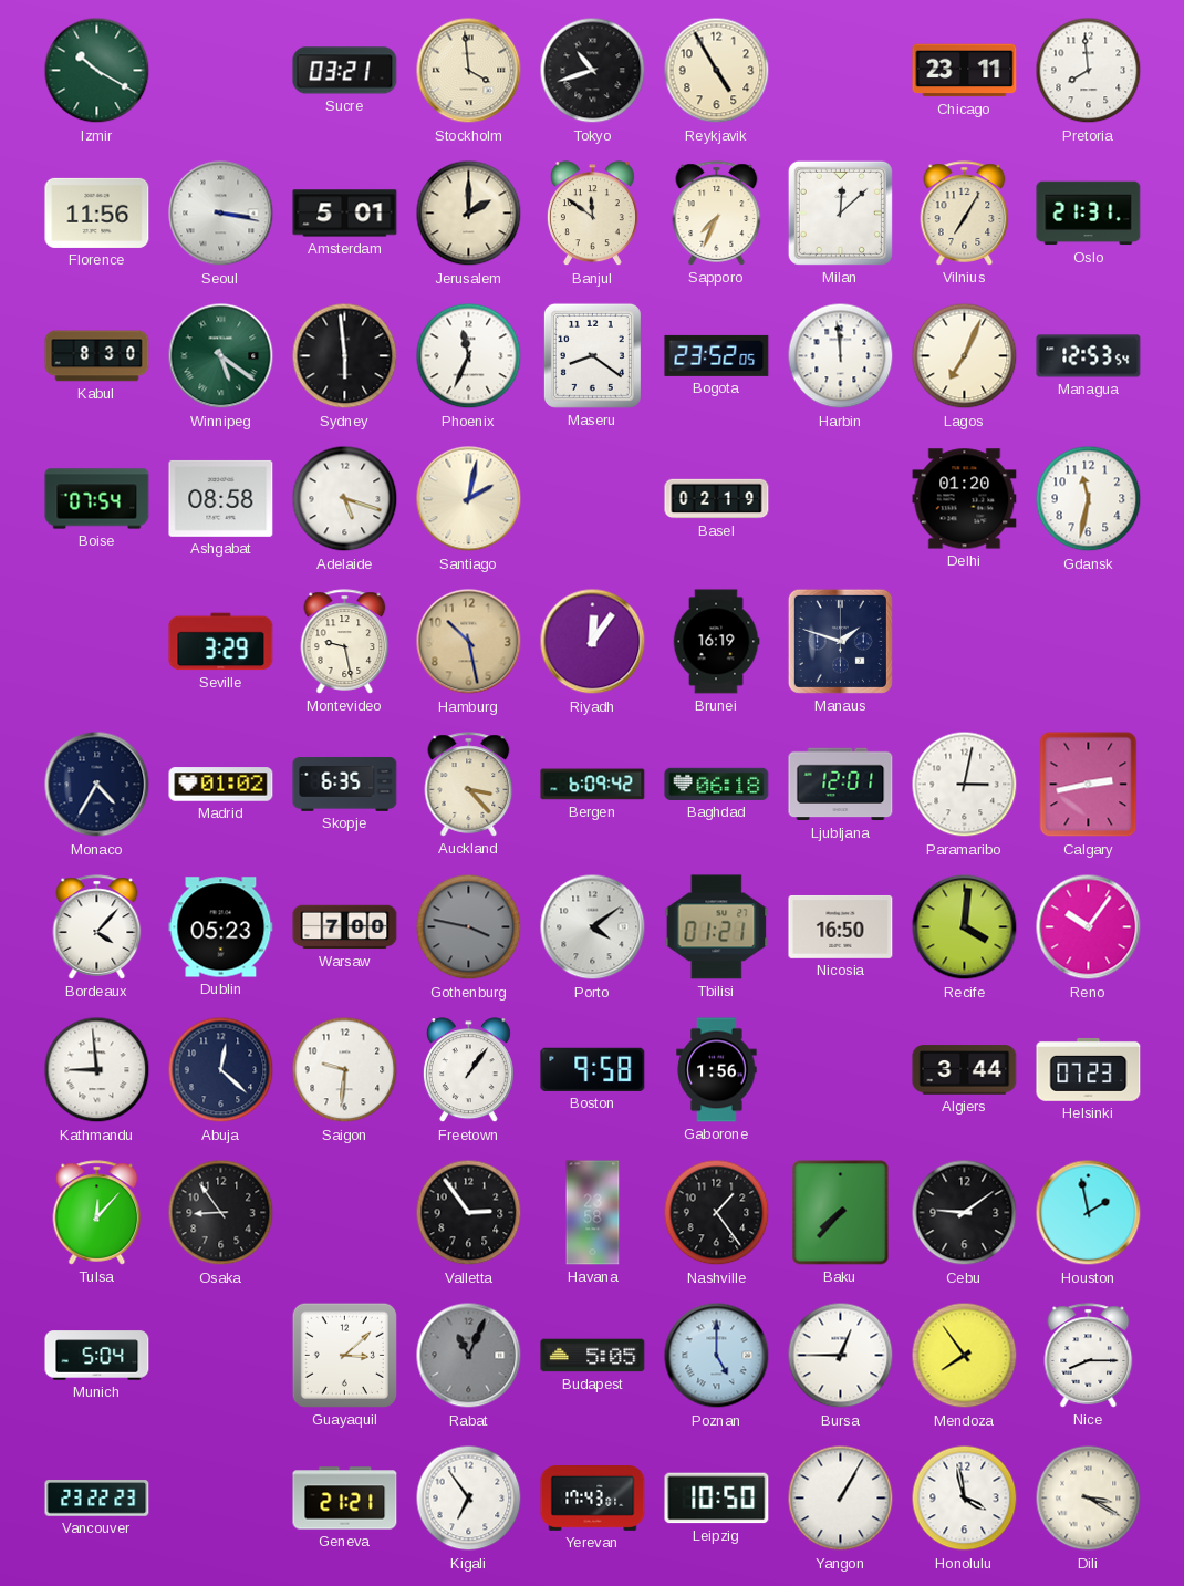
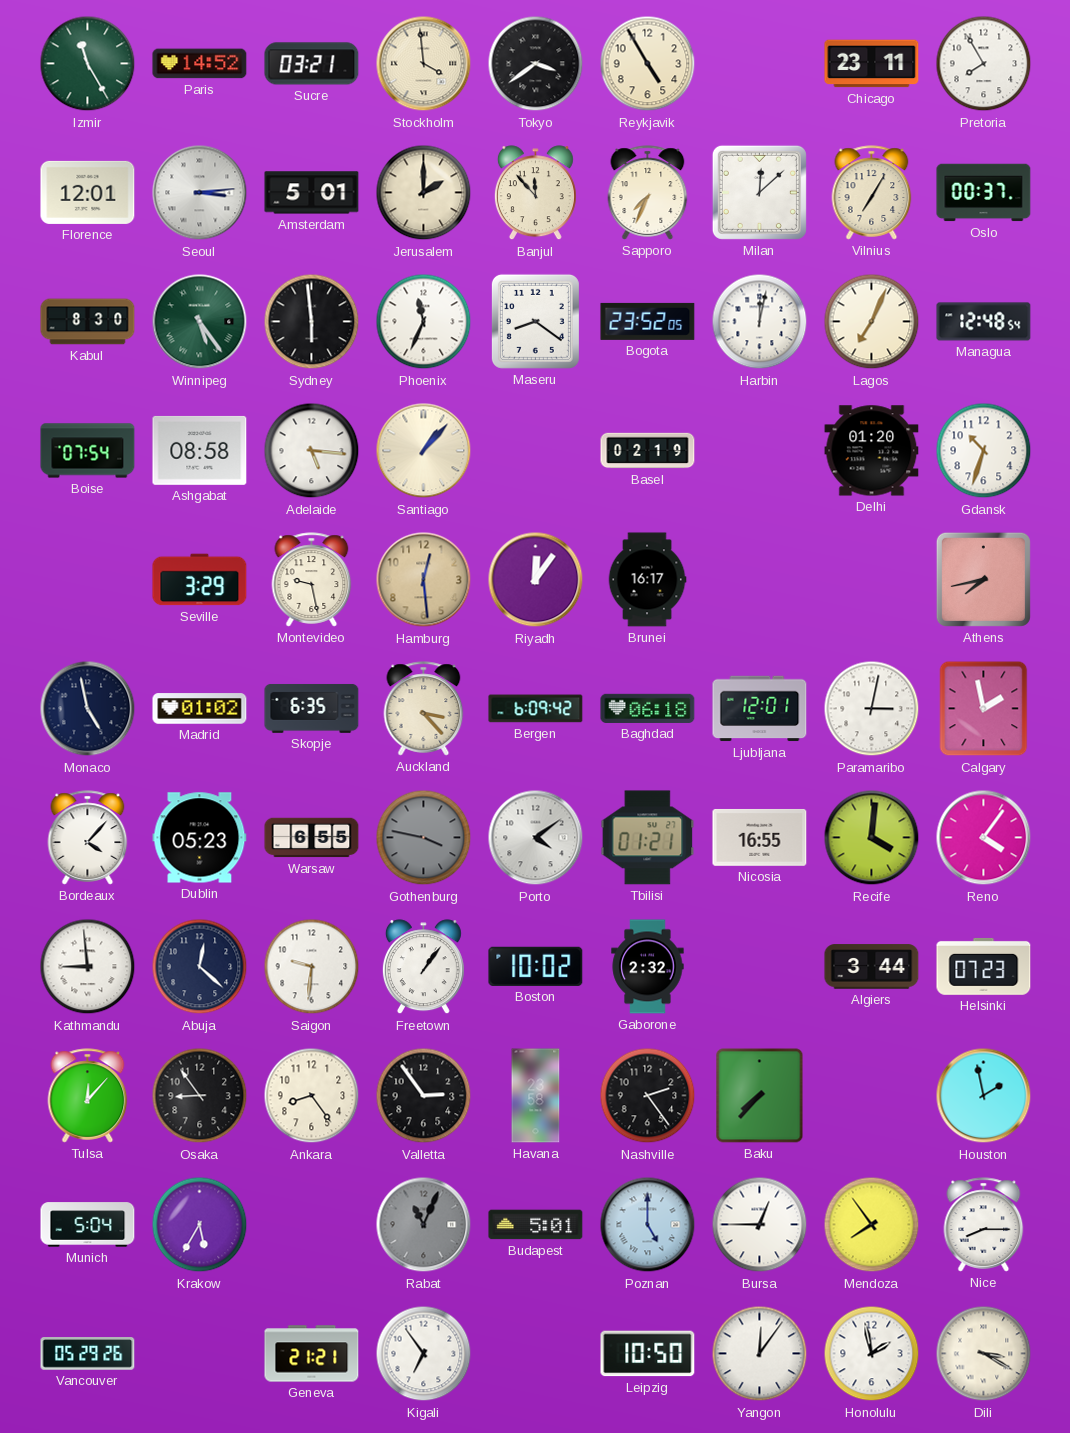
Izmir: 10:20 -> 11:25 (88, 64)
Paris: none -> 14:52 (200, 64)
Tokyo: 10:42 -> 3:39 (536, 64)
Pretoria: 7:59 -> 7:55 (984, 64)
Florence: 11:56 -> 12:01 (88, 192)
Seoul: 3:17 -> 3:14 (200, 193)
Banjul: 11:51 -> 11:53 (535, 193)
Oslo: 21:31 -> 00:37 (984, 193)
Winnipeg: 5:21 -> 5:24 (200, 322)
Harbin: 11:59 -> 12:02 (760, 322)
Managua: 12:53 -> 12:48 (984, 322)
Adelaide: 5:18 -> 5:16 (312, 451)
Santiago: 2:02 -> 1:07 (424, 451)
Gdansk: 11:32 -> 10:33 (984, 451)
Hamburg: 10:28 -> 12:29 (424, 580)
Brunei: 16:19 -> 16:17 (647, 580)
Manaus: 1:48 -> none (840, 641)
Athens: none -> 7:43 (983, 579)
Monaco: 4:35 -> 4:58 (88, 709)
Calgary: 2:43 -> 1:58 (984, 709)
Warsaw: 7:00 -> 6:55 (312, 838)
Nicosia: 16:50 -> 16:55 (760, 837)
Reno: 10:06 -> 4:06 (984, 838)
Boston: 9:58 -> 10:02 (536, 966)
Gaborone: 1:56 -> 2:32 (648, 967)
Ankara: none -> 8:24 (312, 1096)
Nashville: 1:24 -> 2:24 (648, 1096)
Cebu: 9:09 -> none (965, 1213)
Krakow: none -> 5:35 (200, 1225)
Guayaquil: 3:08 -> none (344, 1355)
Budapest: 5:05 -> 5:01 (536, 1225)
Vancouver: 23:22 -> 05:29 (88, 1354)
Yerevan: 17:43 -> none (593, 1499)
Yangon: 1:05 -> 12:06 (760, 1354)
Honolulu: 3:58 -> 1:58 (872, 1354)
